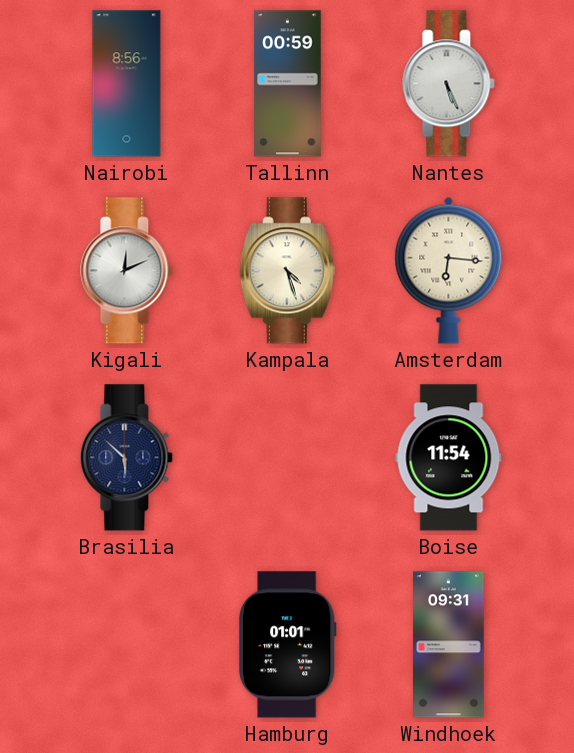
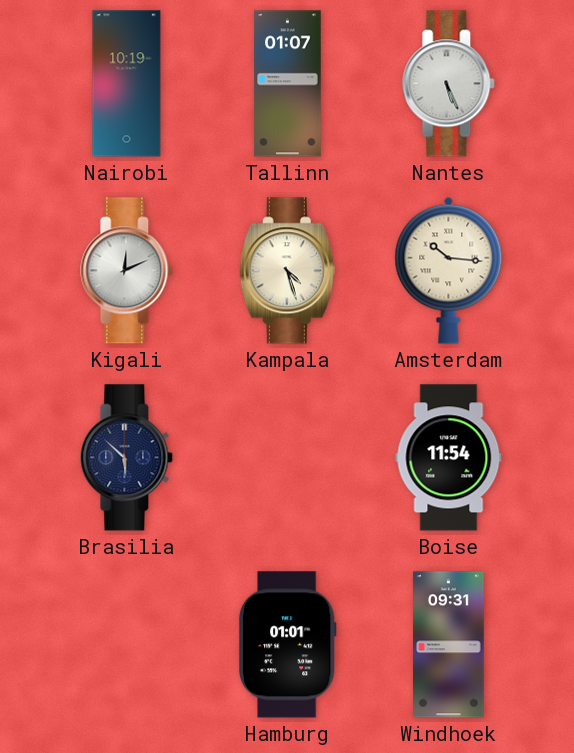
Nairobi: 8:56 -> 10:19 (127, 84)
Tallinn: 00:59 -> 01:07 (288, 84)
Amsterdam: 6:16 -> 10:16 (449, 270)
